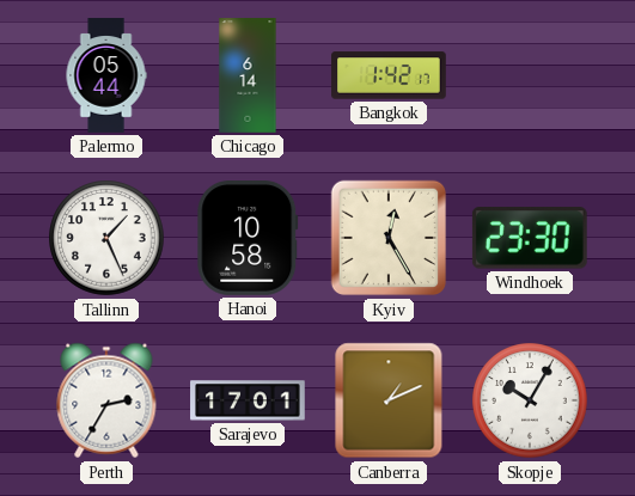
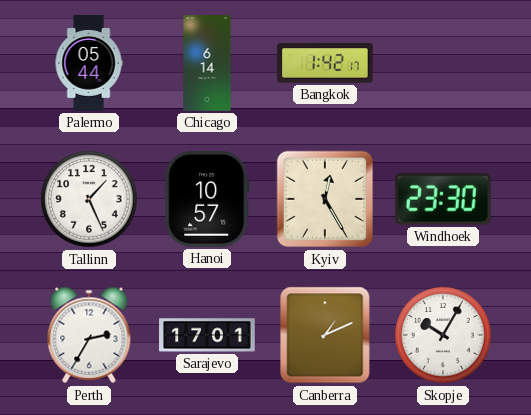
Hanoi: 10:58 -> 10:57 (207, 200)
